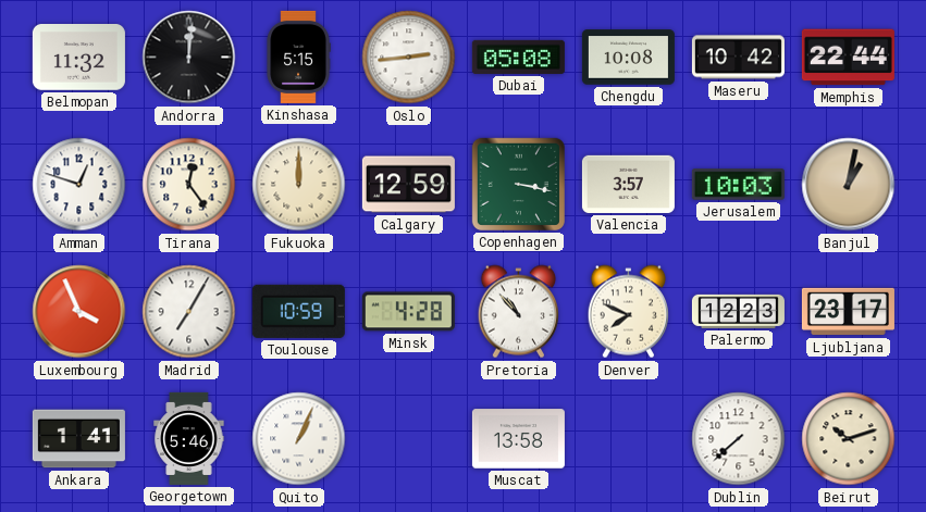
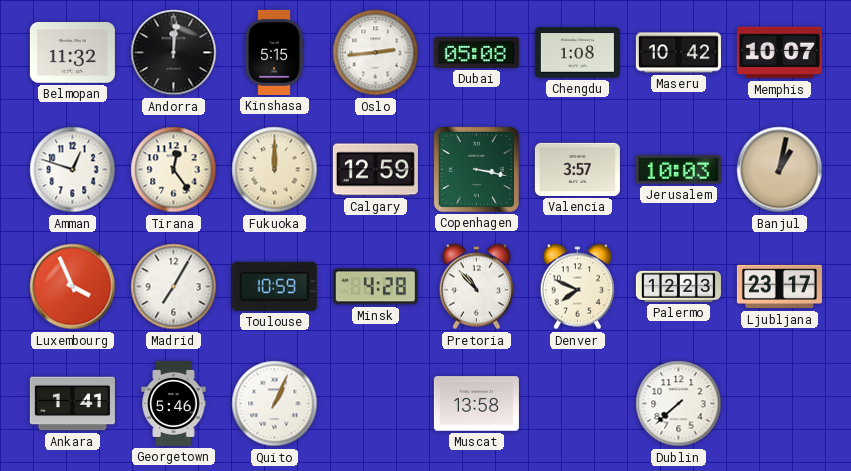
Chengdu: 10:08 -> 1:08 (577, 53)
Memphis: 22:44 -> 10:07 (779, 53)
Beirut: 10:12 -> none (849, 439)
